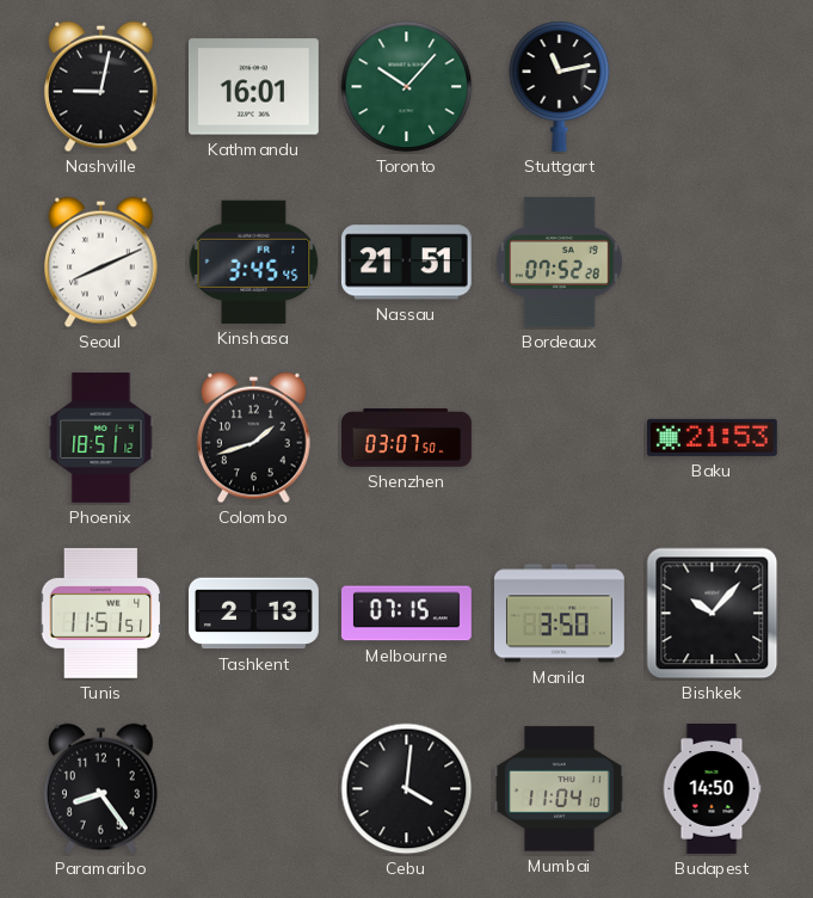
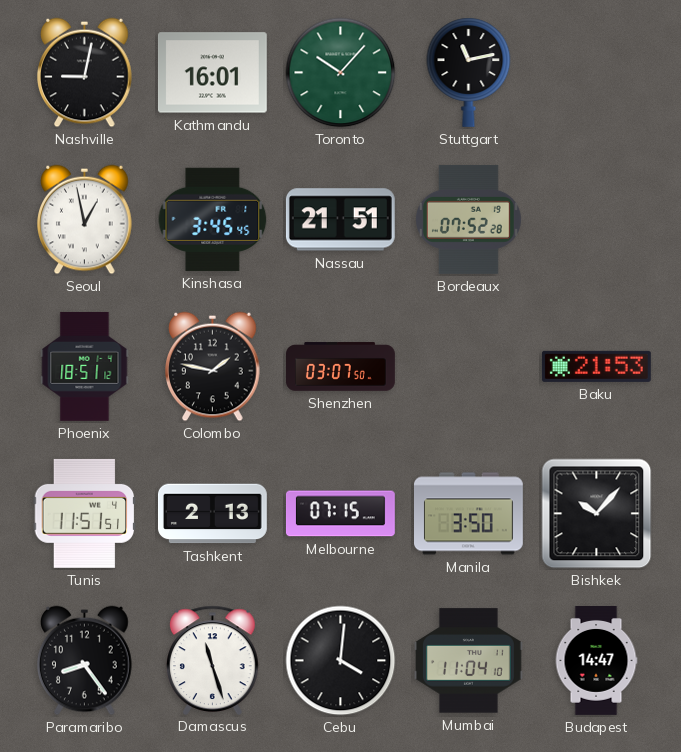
Seoul: 8:11 -> 12:58 (85, 220)
Colombo: 1:42 -> 1:47 (213, 367)
Damascus: none -> 11:27 (213, 660)
Budapest: 14:50 -> 14:47 (596, 661)
